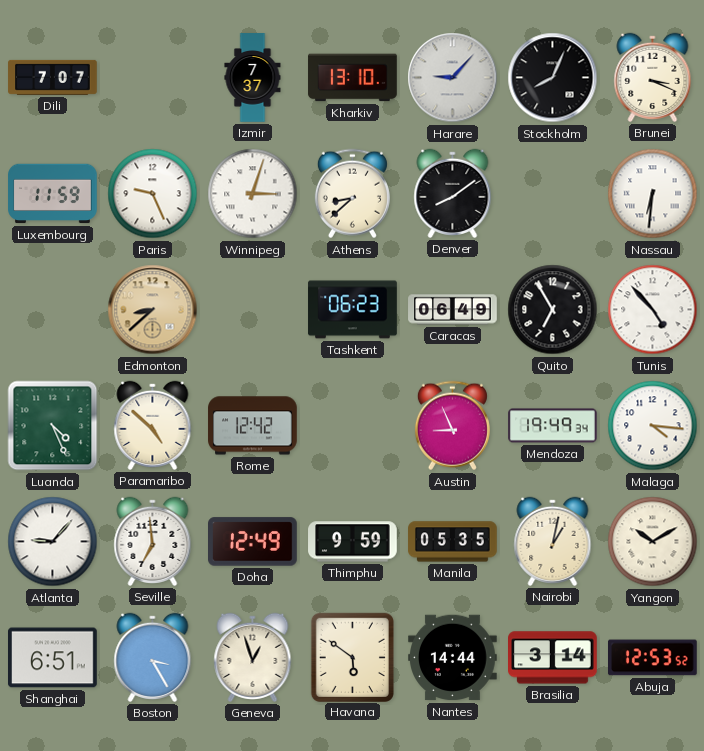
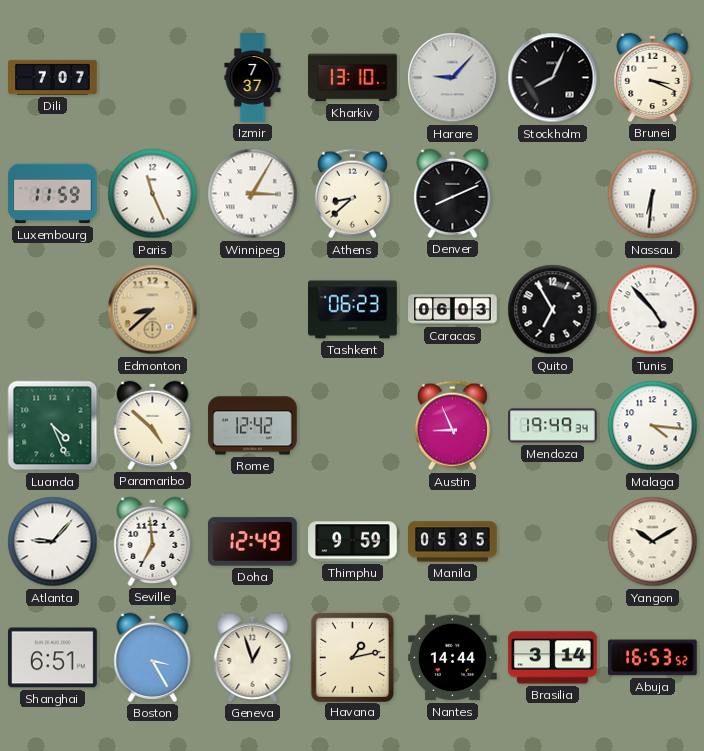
Paris: 9:26 -> 11:26 (153, 194)
Winnipeg: 3:03 -> 3:05 (253, 194)
Denver: 8:09 -> 8:11 (453, 193)
Caracas: 06:49 -> 06:03 (453, 310)
Nairobi: 1:02 -> none (553, 541)
Havana: 5:51 -> 1:13 (352, 657)
Abuja: 12:53 -> 16:53 (653, 658)
